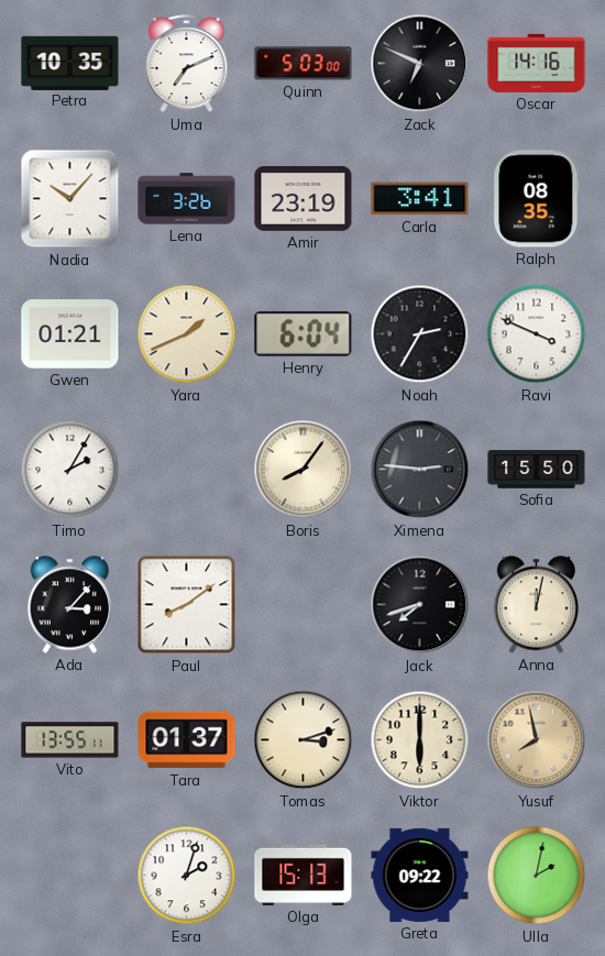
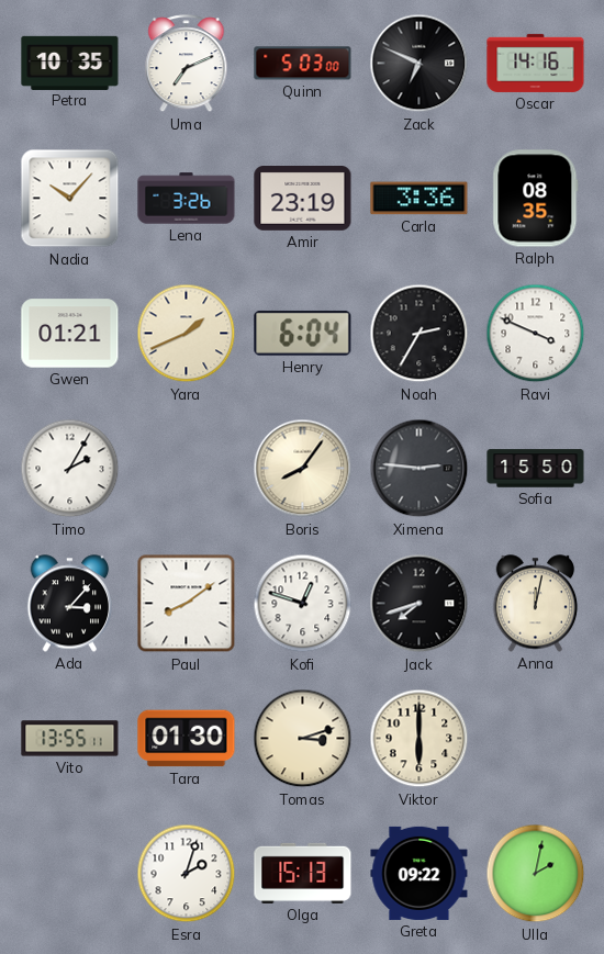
Carla: 3:41 -> 3:36 (420, 199)
Kofi: none -> 12:48 (303, 604)
Tara: 01:37 -> 01:30 (187, 739)
Yusuf: 7:58 -> none (537, 740)
